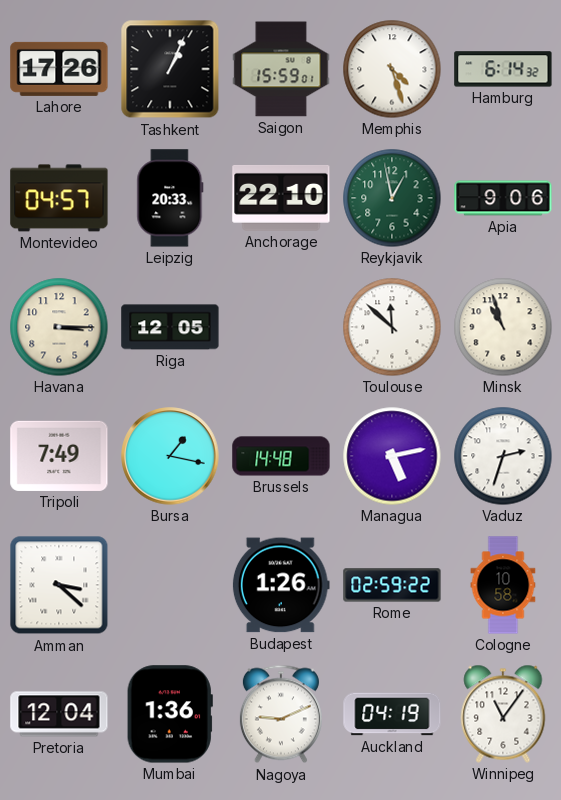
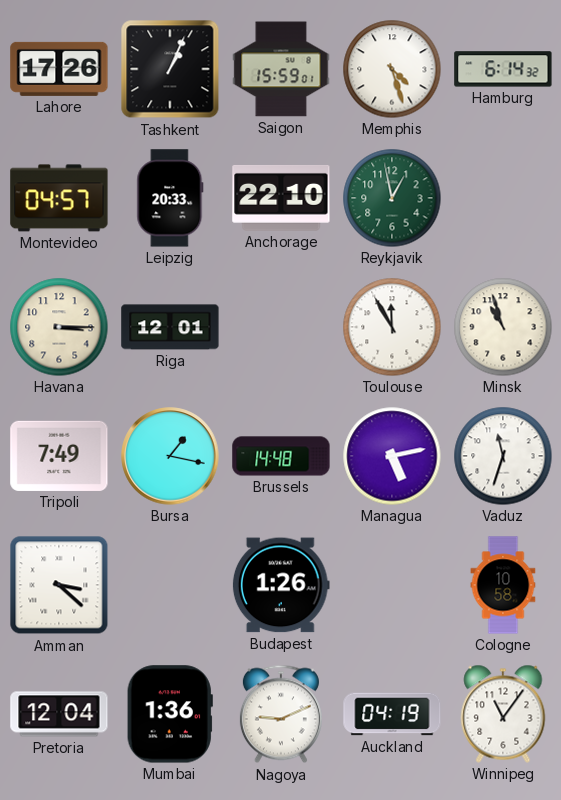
Apia: 9:06 -> none (503, 198)
Riga: 12:05 -> 12:01 (170, 327)
Toulouse: 11:52 -> 11:55 (392, 327)
Vaduz: 2:33 -> 11:33 (503, 456)
Rome: 02:59 -> none (392, 585)
